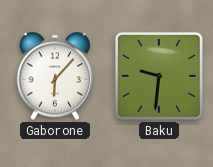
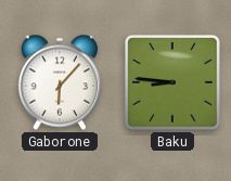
Baku: 9:31 -> 8:46 (172, 82)
